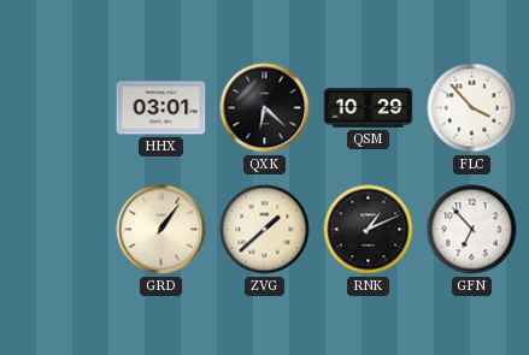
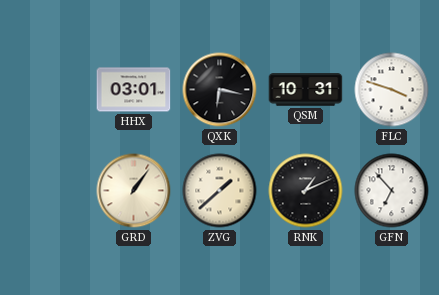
QXK: 6:22 -> 6:17 (220, 90)
QSM: 10:29 -> 10:31 (306, 90)
FLC: 3:53 -> 3:48 (392, 90)
